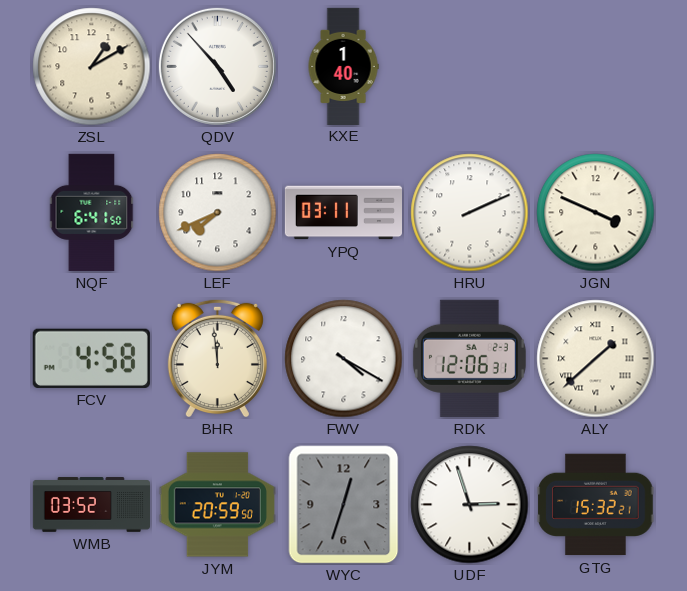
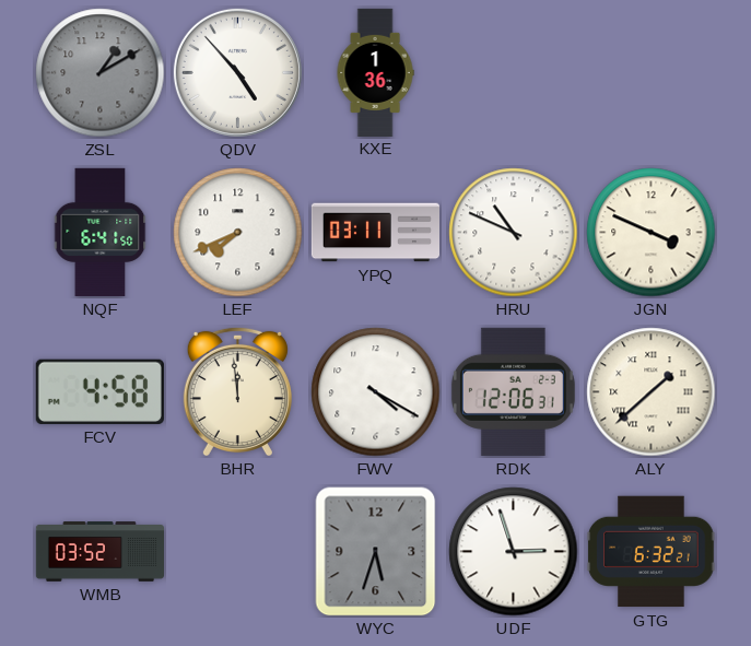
ZSL dial: cream -> grey (101, 73)
KXE: 1:40 -> 1:36 (375, 72)
HRU: 2:11 -> 10:49 (514, 233)
JYM: 20:59 -> none (217, 505)
WYC: 12:33 -> 5:33 (376, 552)
GTG: 15:32 -> 6:32 (652, 552)
